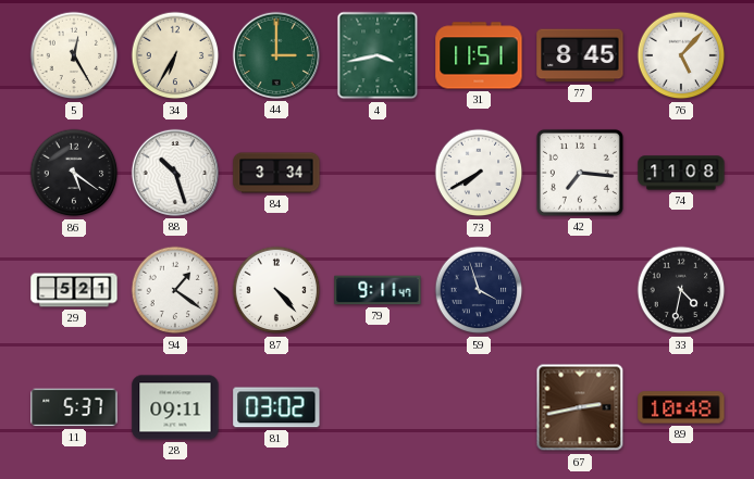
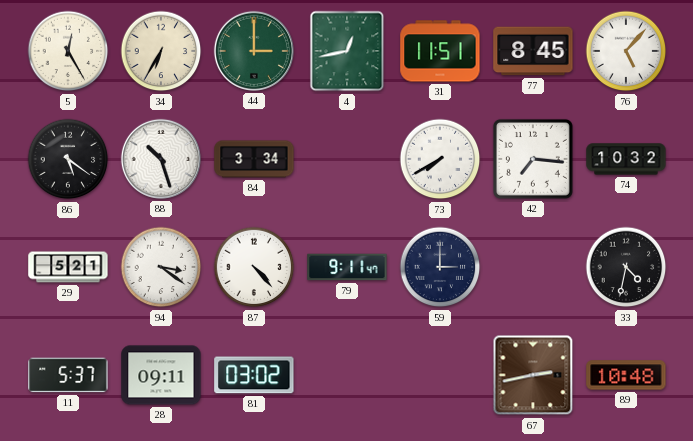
4: 3:43 -> 12:43 (347, 51)
74: 11:08 -> 10:32 (626, 159)
94: 1:21 -> 3:21 (161, 267)
59: 3:57 -> 3:00 (440, 267)
